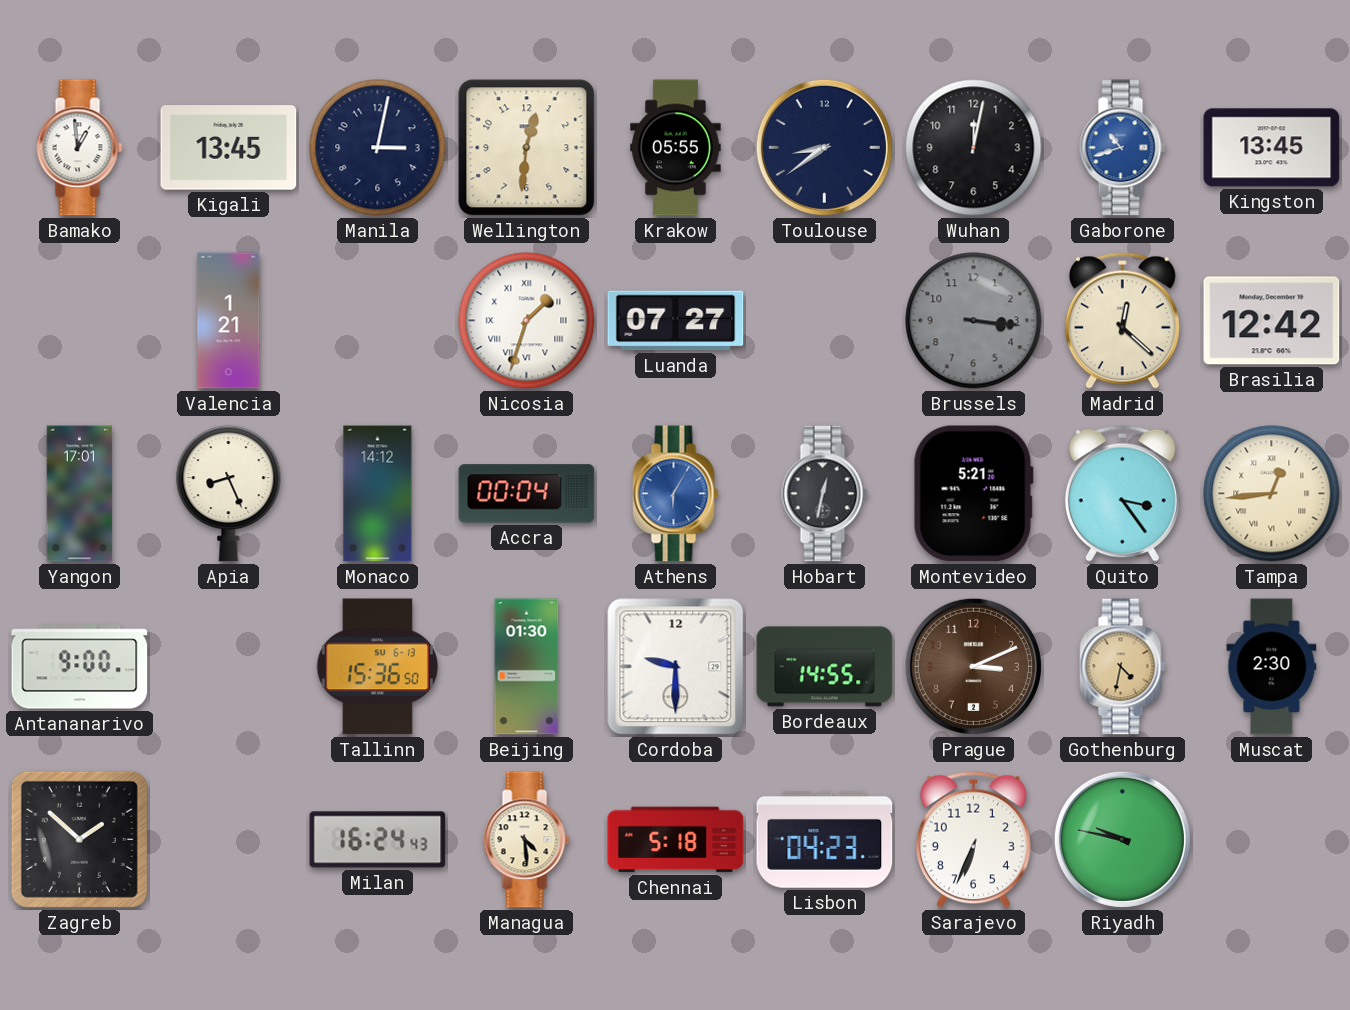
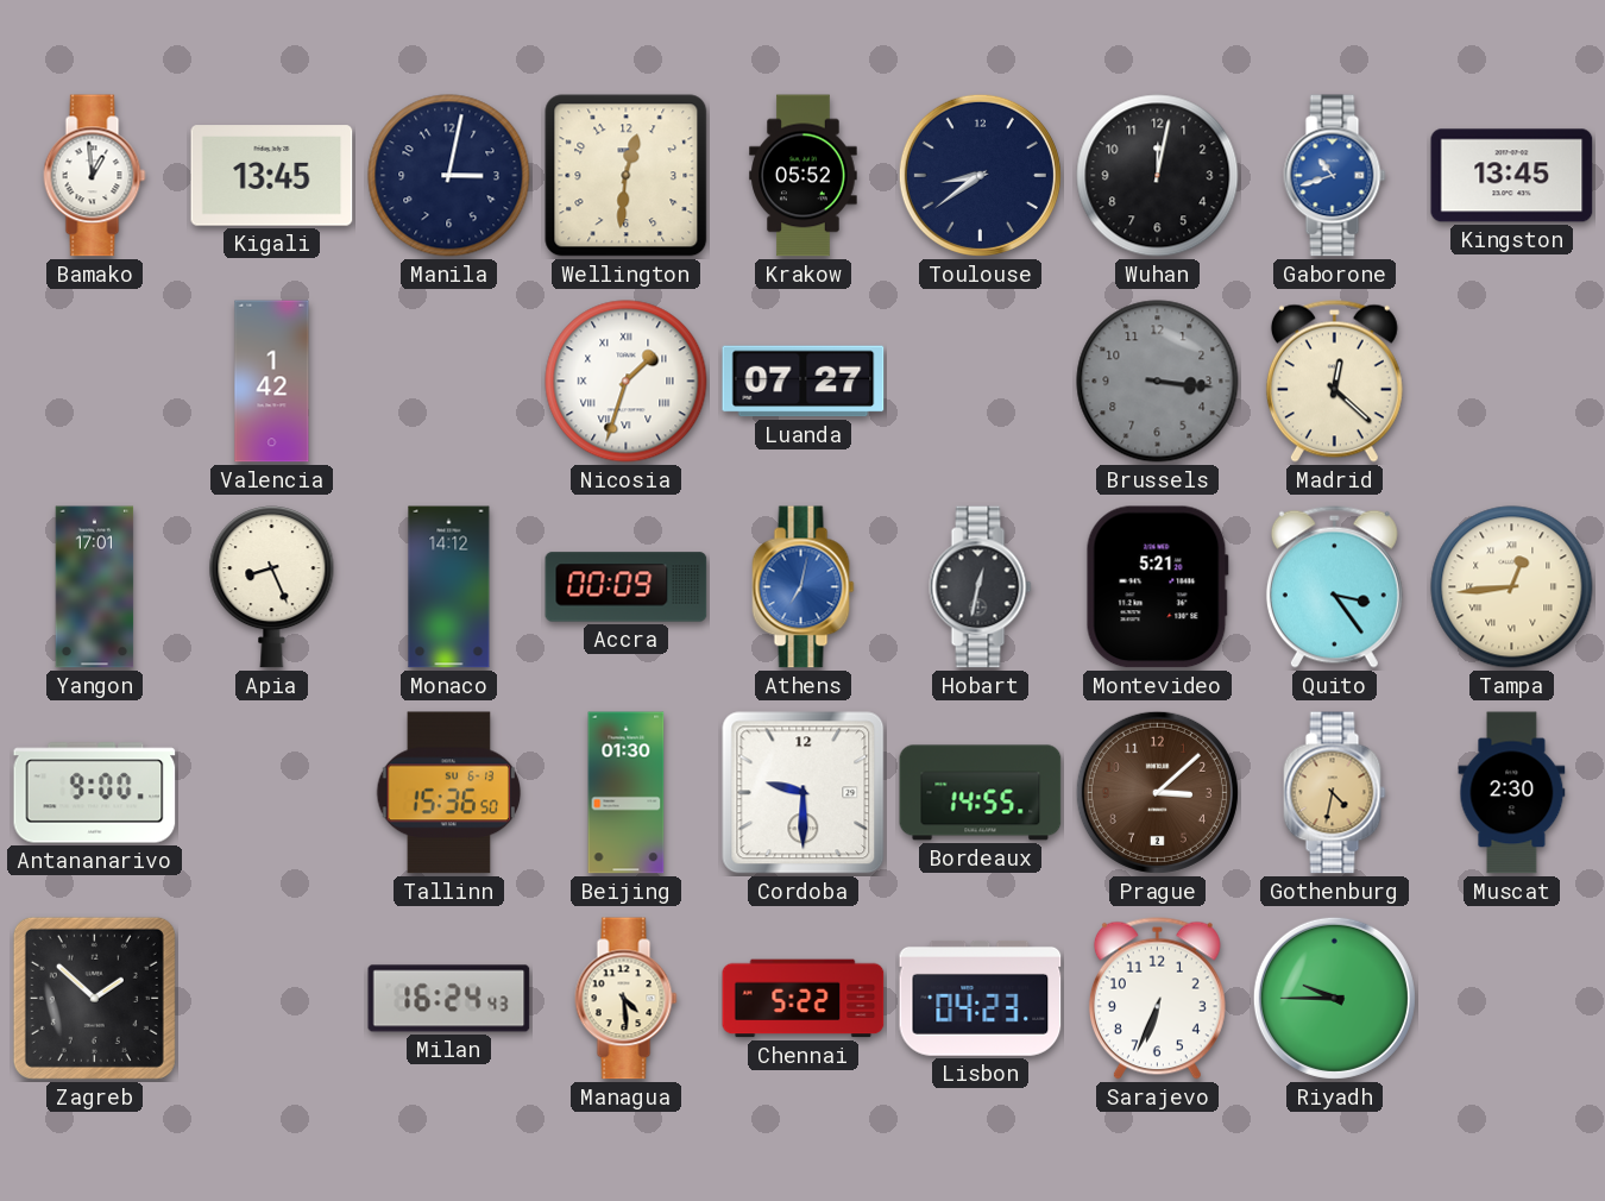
Krakow: 05:55 -> 05:52 (804, 176)
Valencia: 1:21 -> 1:42 (272, 382)
Brasilia: 12:42 -> none (1272, 321)
Accra: 00:04 -> 00:09 (627, 587)
Athens: 6:05 -> 7:02 (804, 587)
Prague: 3:11 -> 3:08 (1157, 792)
Chennai: 5:18 -> 5:22 (804, 999)
Riyadh: 9:47 -> 9:45 (1334, 998)
